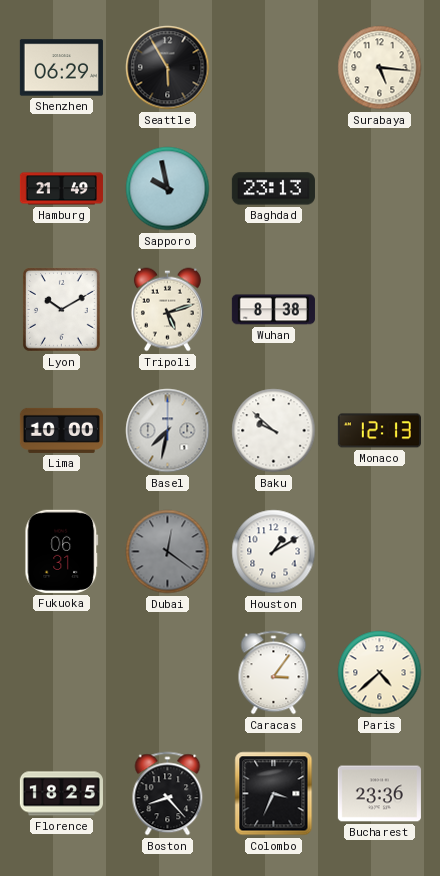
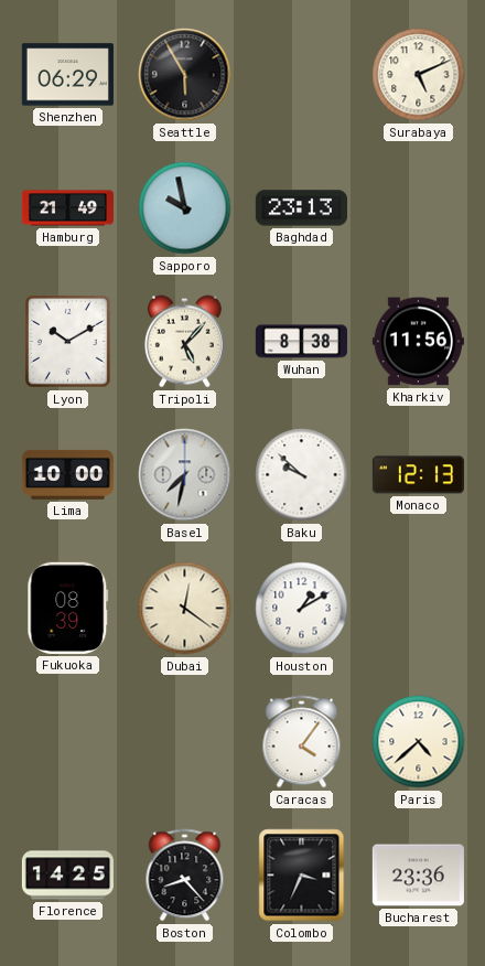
Surabaya: 5:16 -> 5:11 (419, 75)
Tripoli: 5:12 -> 5:07 (184, 342)
Kharkiv: none -> 11:56 (418, 342)
Fukuoka: 06:31 -> 08:39 (68, 608)
Dubai dial: grey -> cream (185, 609)
Caracas: 3:06 -> 4:06 (302, 742)
Florence: 18:25 -> 14:25 (67, 876)
